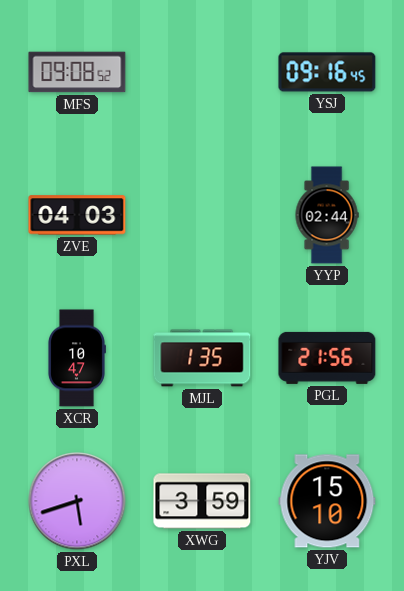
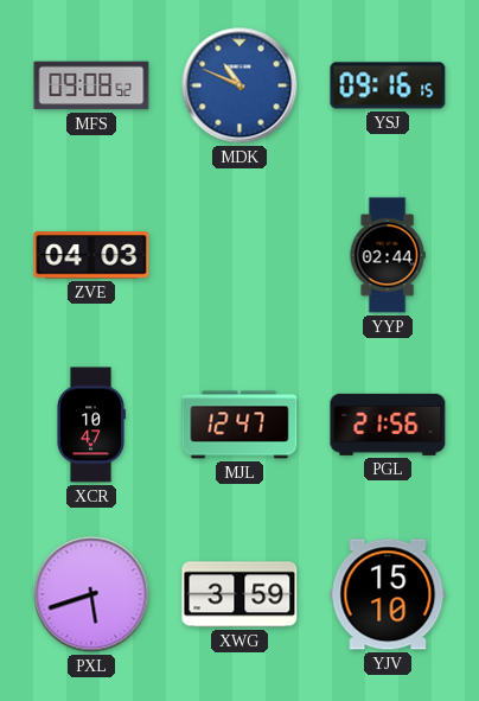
MDK: none -> 10:49 (239, 85)
YSJ: 09:16:45 -> 09:16:15 (388, 85)
MJL: 1:35 -> 12:47 (239, 425)
